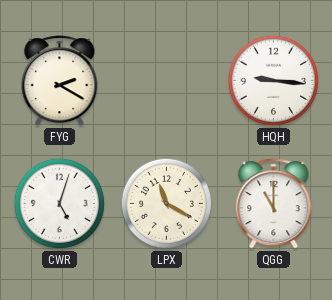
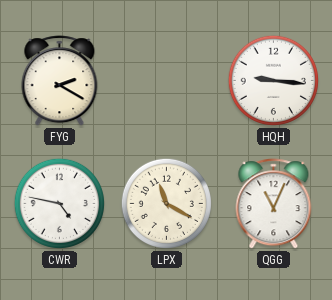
CWR: 5:03 -> 4:47 (59, 203)
QGG: 11:00 -> 11:04 (274, 204)
